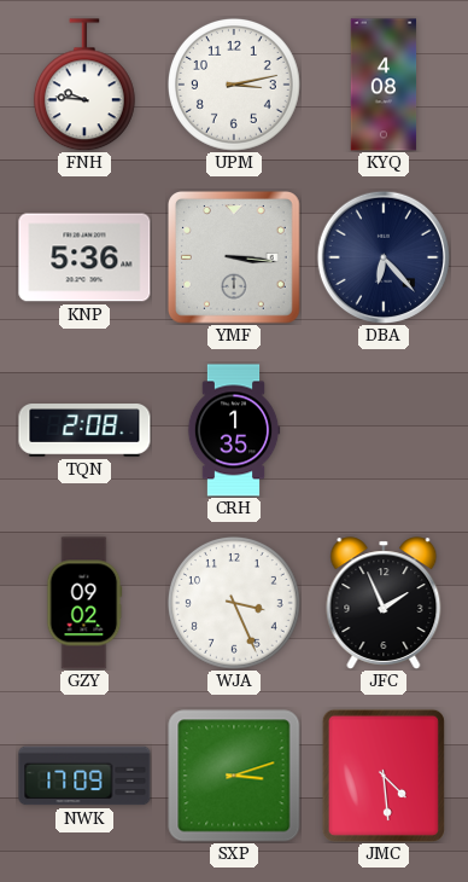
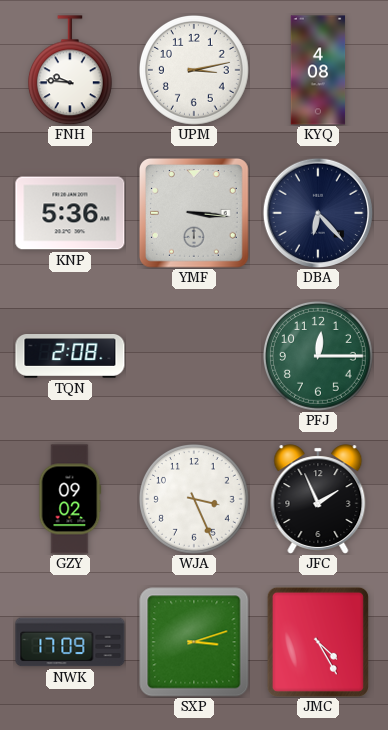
CRH: 1:35 -> none (234, 430)
PFJ: none -> 12:15 (318, 356)
JMC: 4:29 -> 4:25 (318, 642)
